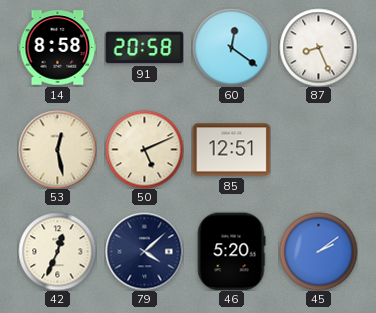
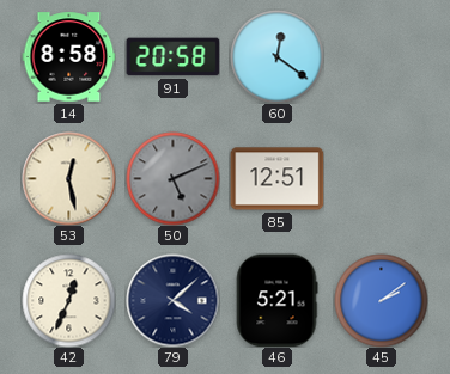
87: 8:26 -> none (318, 47)
50 dial: cream -> grey (172, 178)
46: 5:20 -> 5:21 (276, 300)
